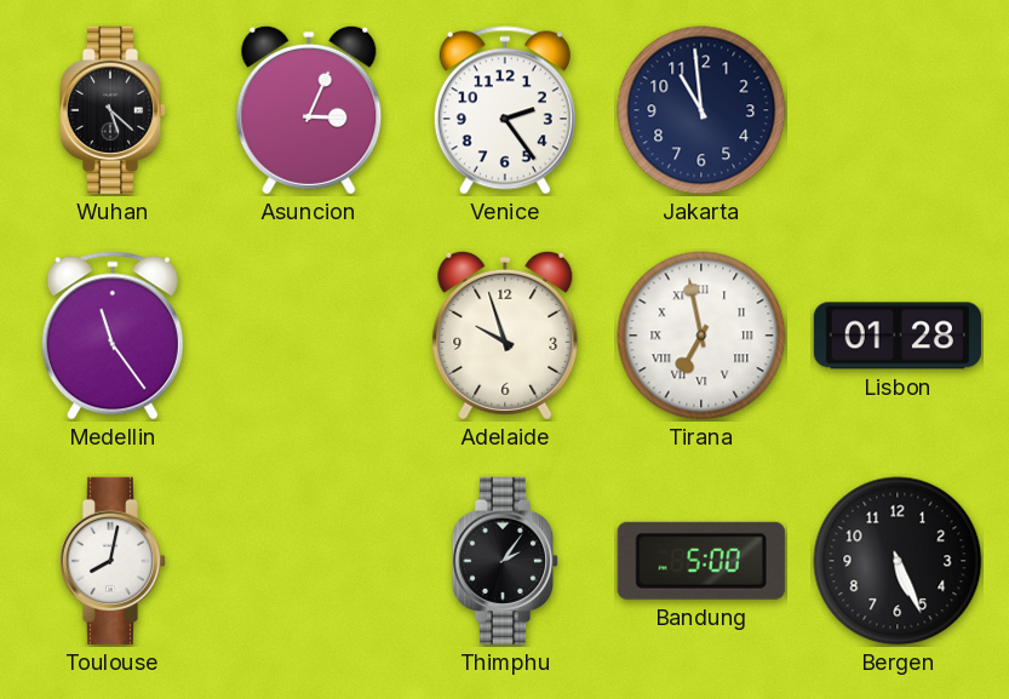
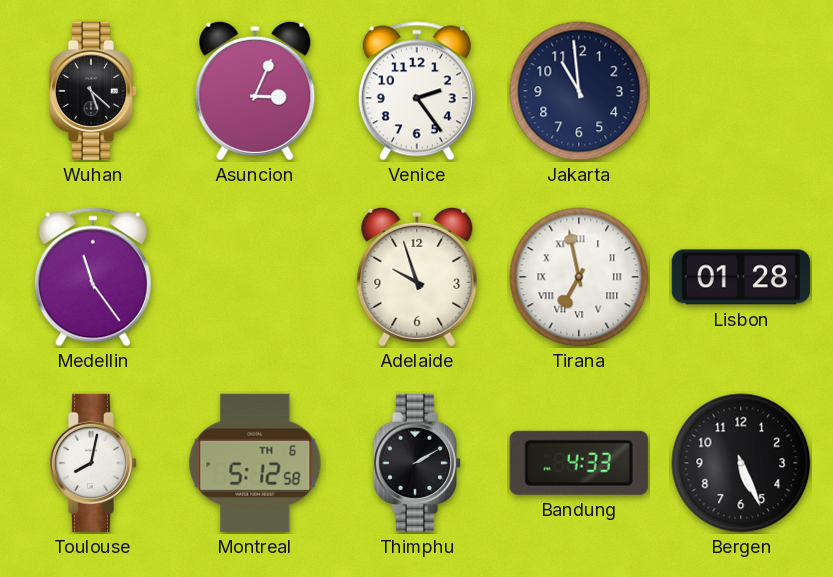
Montreal: none -> 5:12 (255, 463)
Thimphu: 2:06 -> 2:10 (417, 463)
Bandung: 5:00 -> 4:33 (579, 463)
